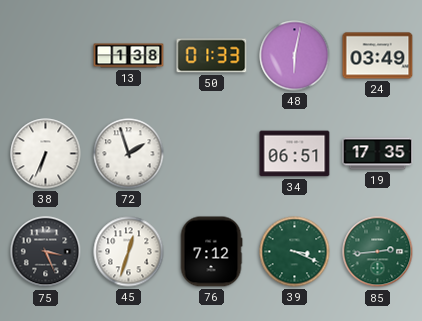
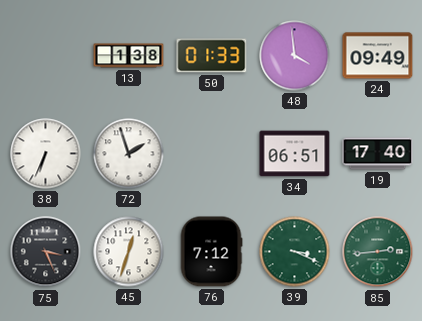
48: 6:02 -> 3:59 (295, 56)
24: 03:49 -> 09:49 (378, 56)
19: 17:35 -> 17:40 (378, 154)
